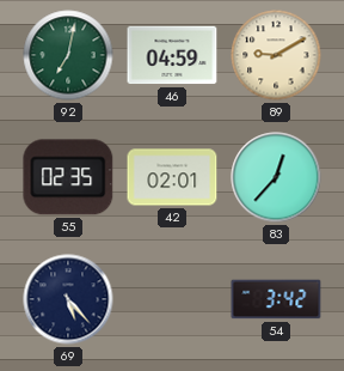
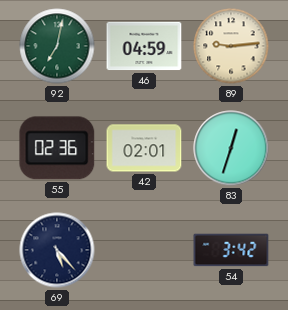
89: 9:10 -> 9:14 (231, 46)
55: 02:35 -> 02:36 (57, 148)
83: 12:37 -> 12:33 (231, 148)
